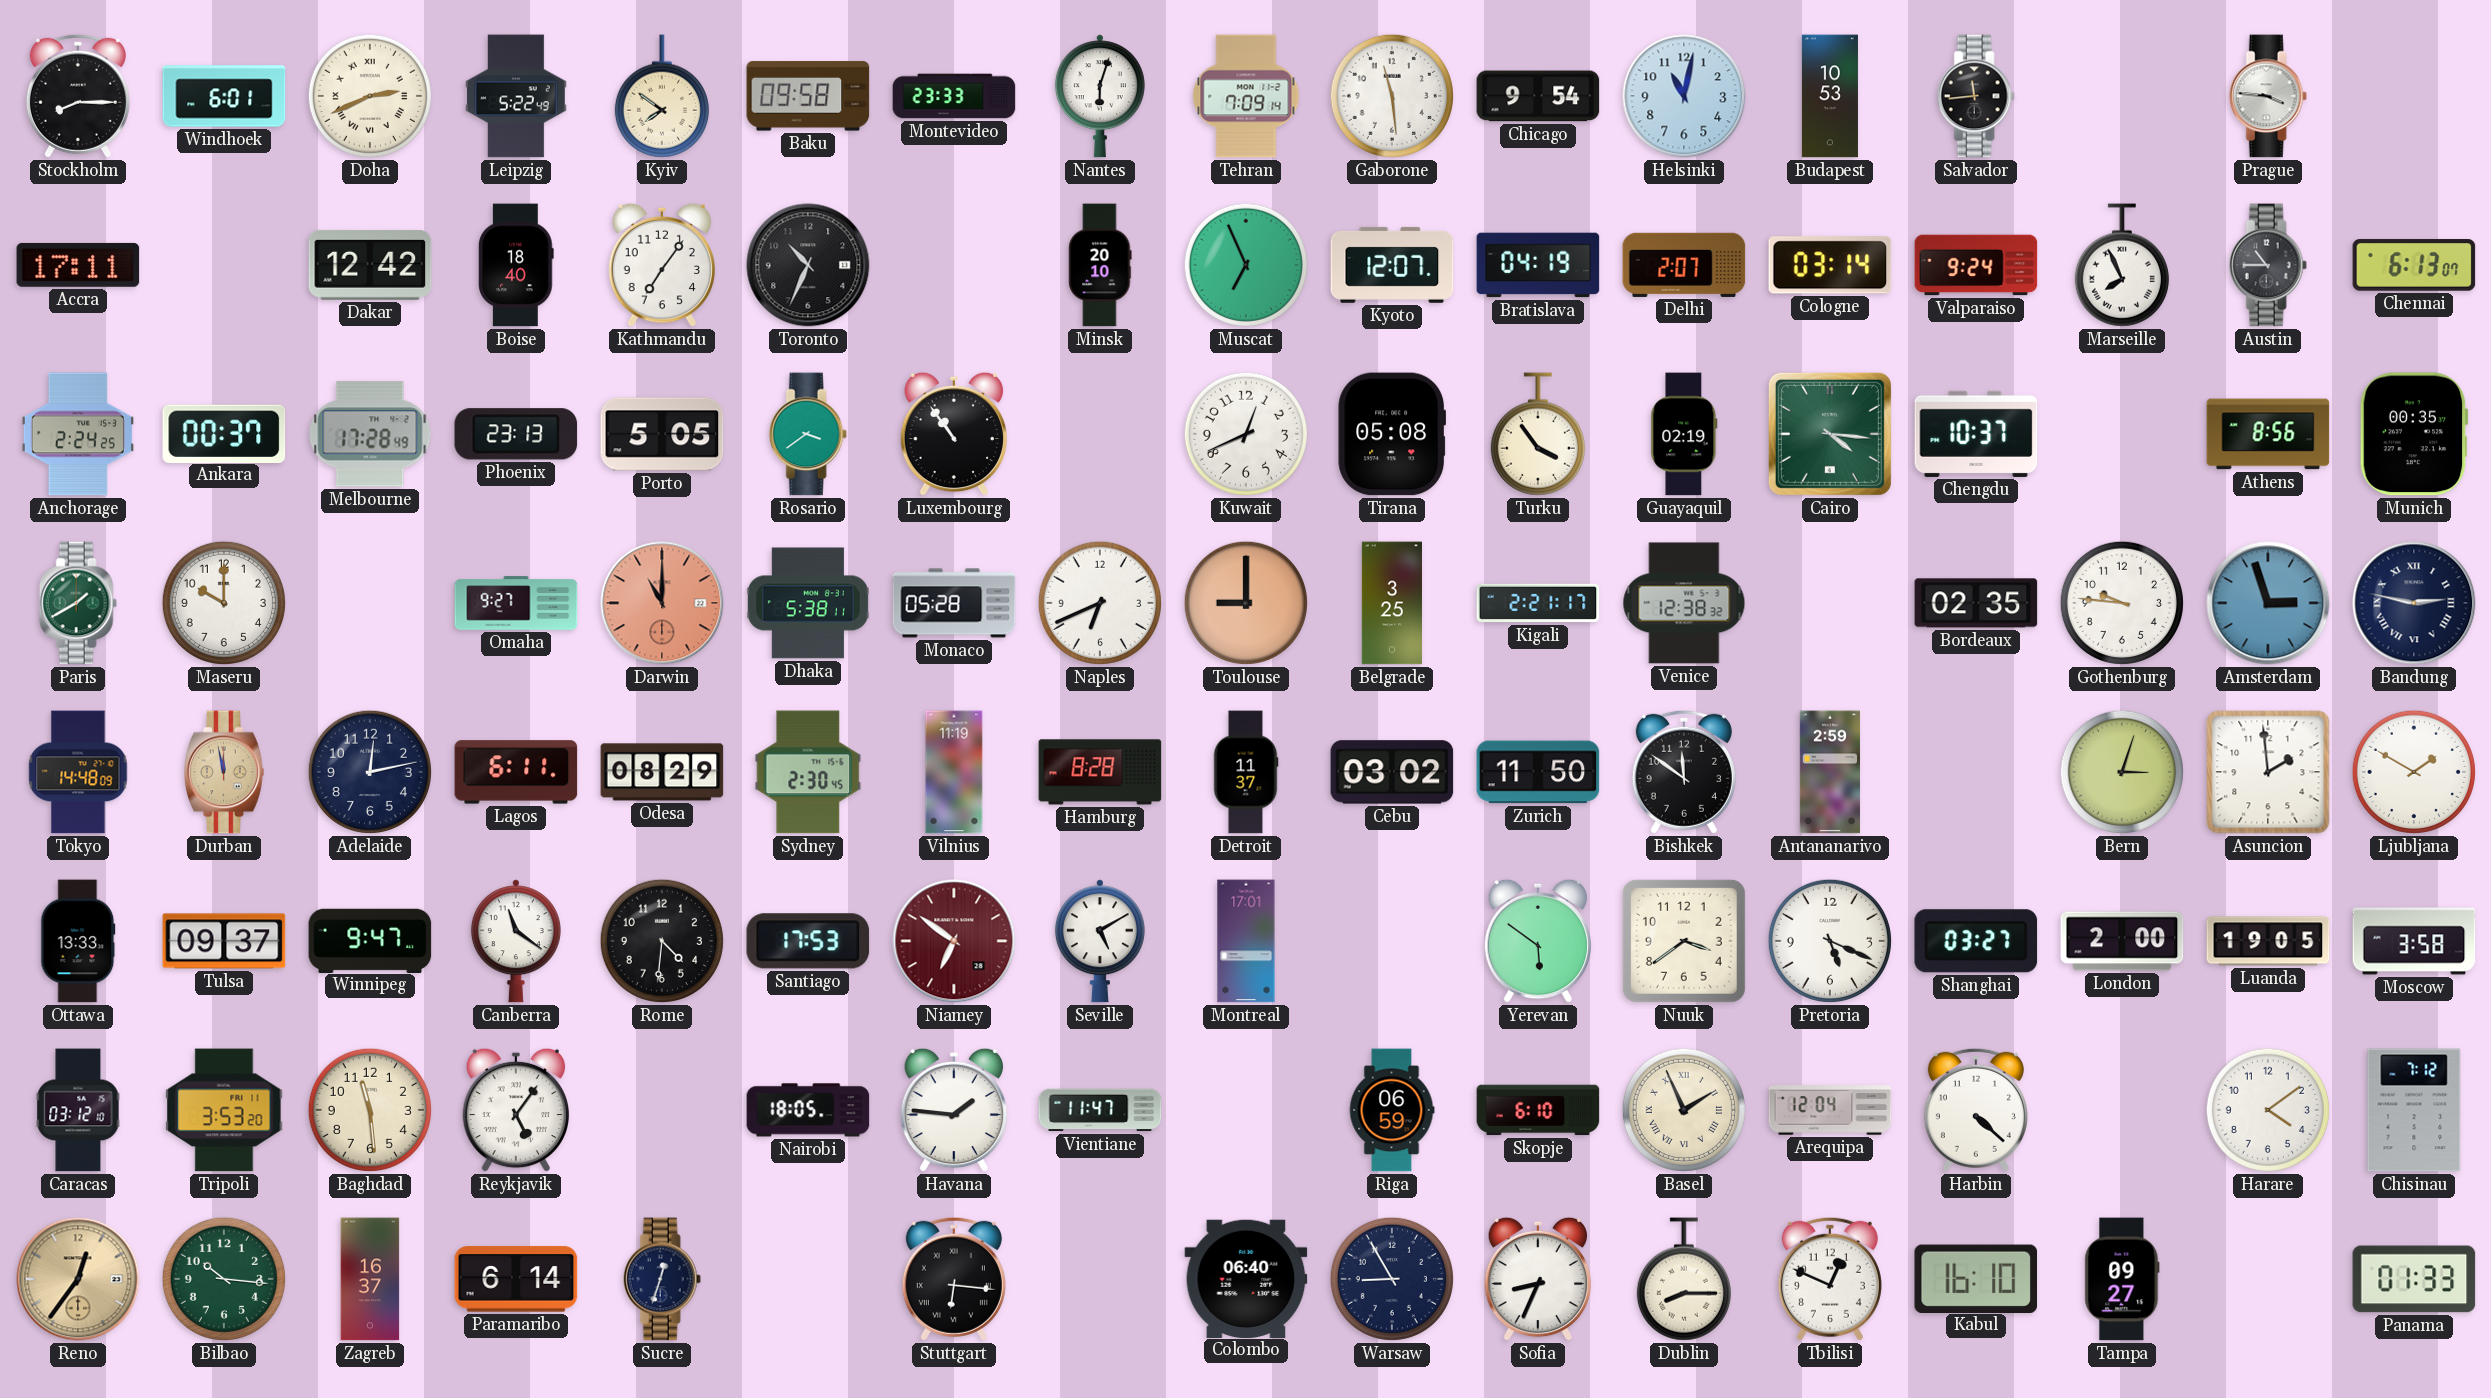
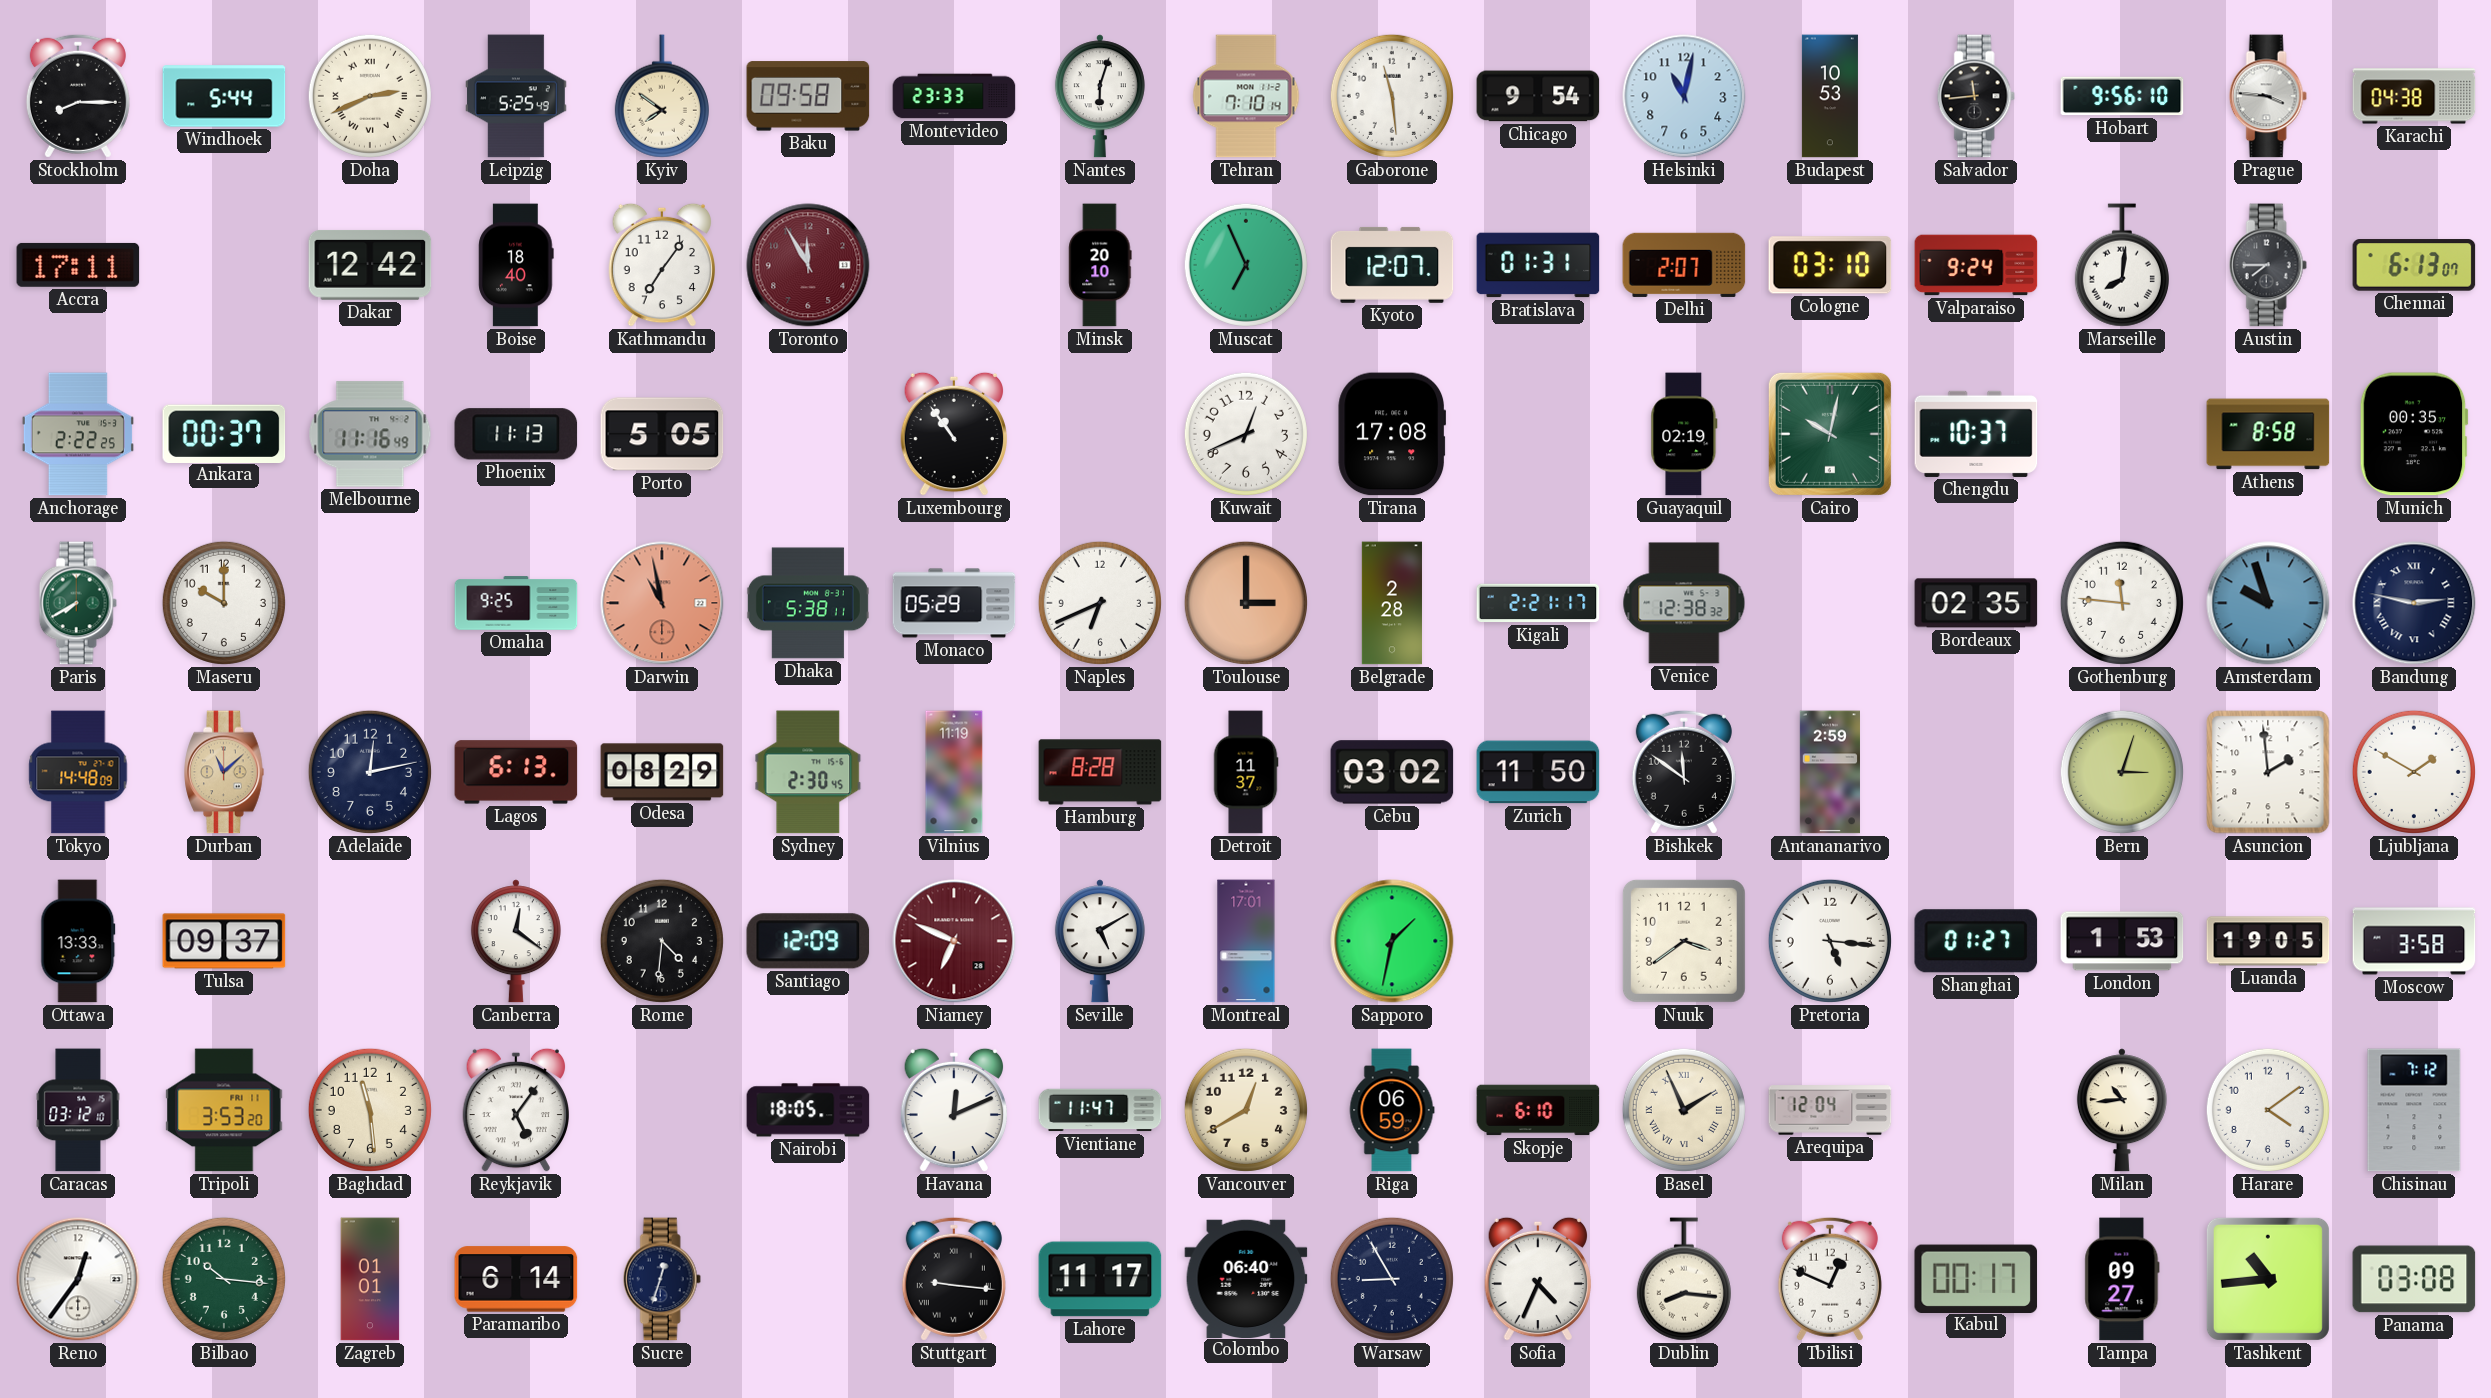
Windhoek: 6:01 -> 5:44 (224, 96)
Leipzig: 5:22 -> 5:25 (517, 96)
Tehran: 7:09 -> 7:10 (1246, 96)
Hobart: none -> 9:56 (2122, 96)
Karachi: none -> 04:38 (2414, 96)
Toronto: 10:34 -> 11:55 (808, 265)
Toronto dial: black -> burgundy (808, 265)
Bratislava: 04:19 -> 01:31 (1538, 265)
Cologne: 03:14 -> 03:10 (1830, 265)
Marseille: 7:56 -> 8:01 (2122, 265)
Austin: 10:45 -> 7:45 (2268, 265)
Anchorage: 2:24 -> 2:22 (78, 434)
Melbourne: 17:28 -> 11:16 (370, 434)
Phoenix: 23:13 -> 11:13 (516, 434)
Rosario: 3:39 -> none (808, 434)
Tirana: 05:08 -> 17:08 (1391, 434)
Turku: 3:54 -> none (1538, 434)
Cairo: 4:16 -> 10:02 (1830, 434)
Athens: 8:56 -> 8:58 (2268, 434)
Paris: 1:40 -> 7:40 (78, 603)
Omaha: 9:27 -> 9:25 (516, 603)
Darwin: 11:00 -> 10:58 (662, 603)
Monaco: 05:28 -> 05:29 (954, 603)
Toulouse: 9:00 -> 3:00 (1246, 603)
Belgrade: 3:25 -> 2:28 (1392, 603)
Gothenburg: 9:46 -> 11:46 (2122, 603)
Amsterdam: 2:57 -> 9:57 (2268, 603)
Durban: 11:58 -> 11:08 (224, 772)
Lagos: 6:11 -> 6:13 (516, 772)
Winnipeg: 9:47 -> none (370, 940)
Canberra: 11:21 -> 12:21 (516, 941)
Santiago: 17:53 -> 12:09 (808, 941)
Niamey: 6:51 -> 6:49 (954, 941)
Sapporo: none -> 1:32 (1392, 941)
Yerevan: 5:51 -> none (1537, 941)
Pretoria: 5:19 -> 5:16 (1830, 941)
Shanghai: 03:27 -> 01:27 (1976, 941)
London: 2:00 -> 1:53 (2122, 941)
Havana: 1:46 -> 12:11 (953, 1110)
Vancouver: none -> 12:40 (1246, 1110)
Harbin: 4:22 -> none (1976, 1110)
Milan: none -> 10:44 (2122, 1110)
Reno dial: champagne -> white (78, 1279)
Zagreb: 16:37 -> 01:01 (370, 1279)
Stuttgart: 6:16 -> 9:16 (954, 1279)
Lahore: none -> 11:17 (1100, 1279)
Sofia: 8:34 -> 4:34 (1537, 1279)
Dublin: 8:15 -> 8:16 (1684, 1279)
Kabul: 16:10 -> 00:17 (1976, 1278)
Tashkent: none -> 10:44 (2268, 1279)
Panama: 01:33 -> 03:08 (2414, 1279)
